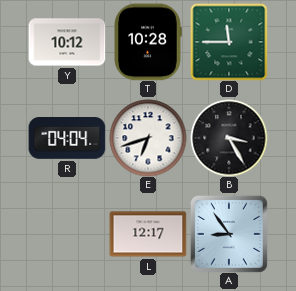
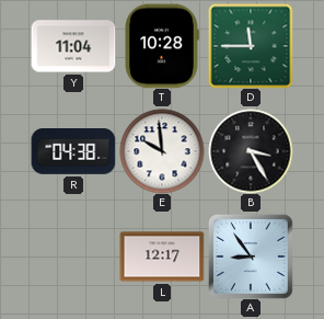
Y: 10:12 -> 11:04 (73, 46)
R: 04:04 -> 04:38 (73, 152)
E: 6:42 -> 9:59 (162, 151)
